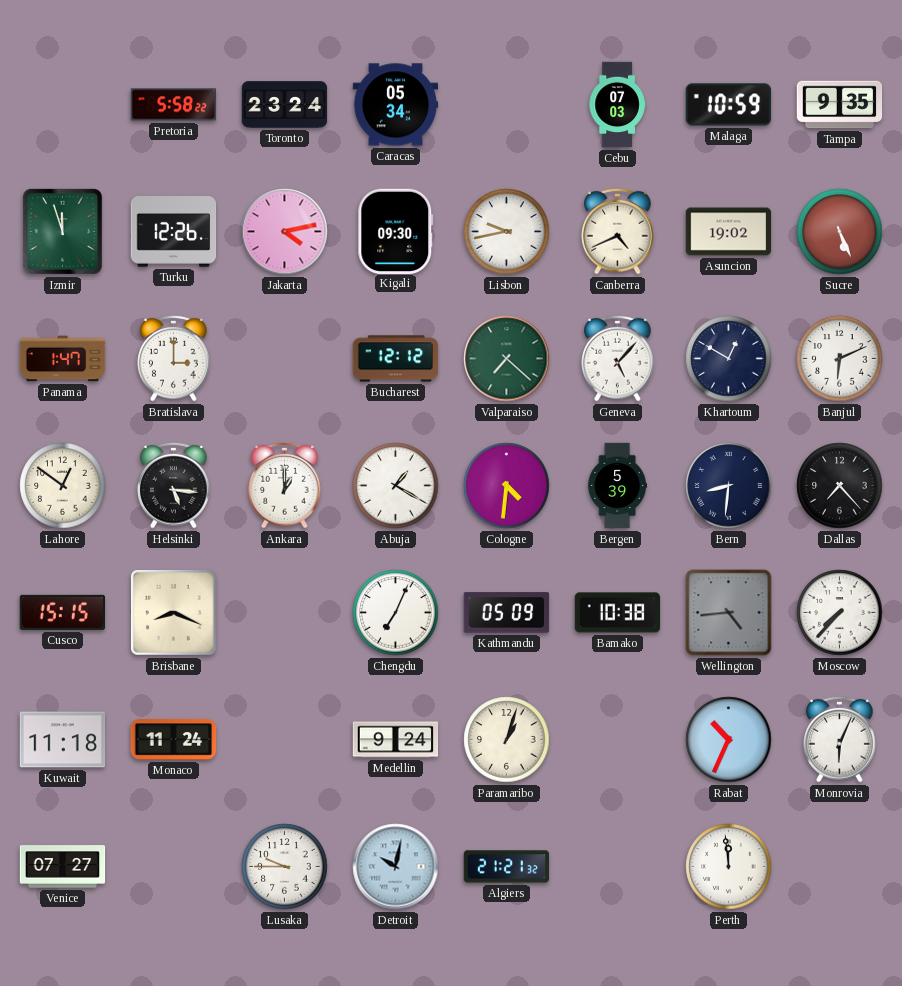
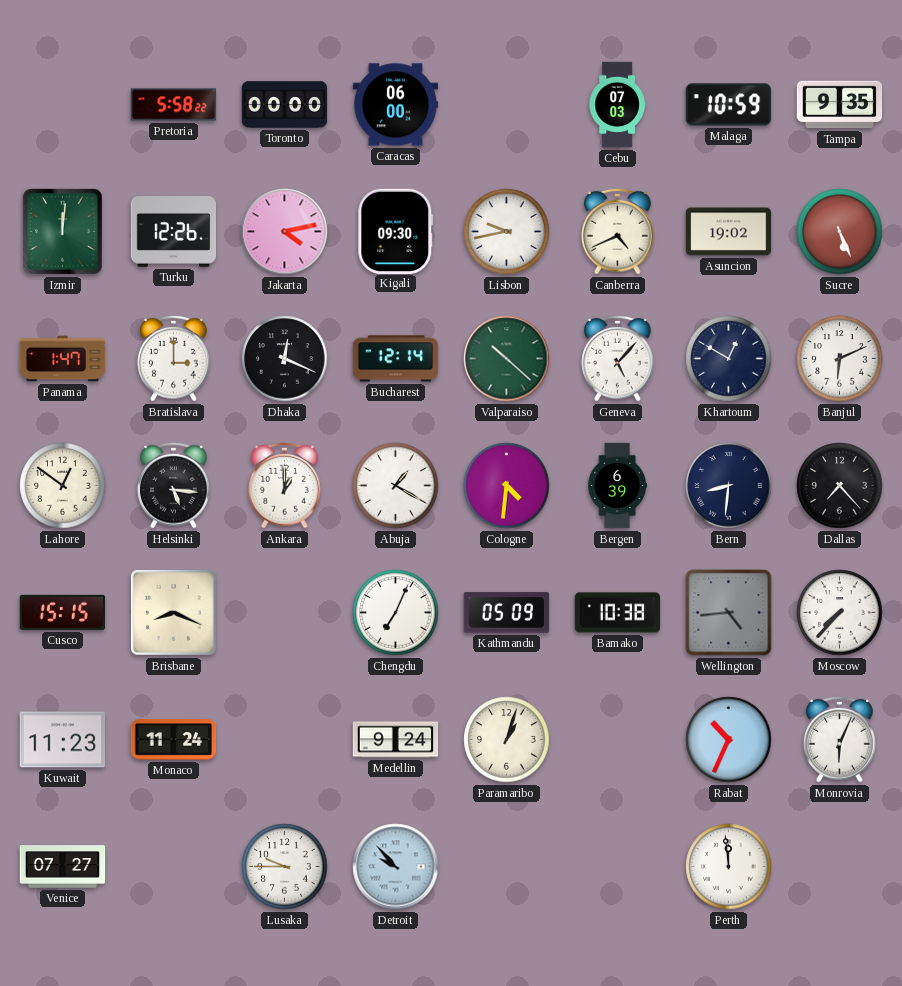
Toronto: 23:24 -> 00:00 (285, 105)
Caracas: 05:34 -> 06:00 (396, 105)
Izmir: 11:57 -> 12:01 (62, 231)
Dhaka: none -> 12:19 (285, 359)
Bucharest: 12:12 -> 12:14 (396, 359)
Valparaiso: 7:22 -> 10:22 (507, 359)
Bergen: 5:39 -> 6:39 (617, 486)
Kuwait: 11:18 -> 11:23 (63, 740)
Detroit: 10:02 -> 9:53 (396, 867)
Algiers: 21:21 -> none (507, 867)
